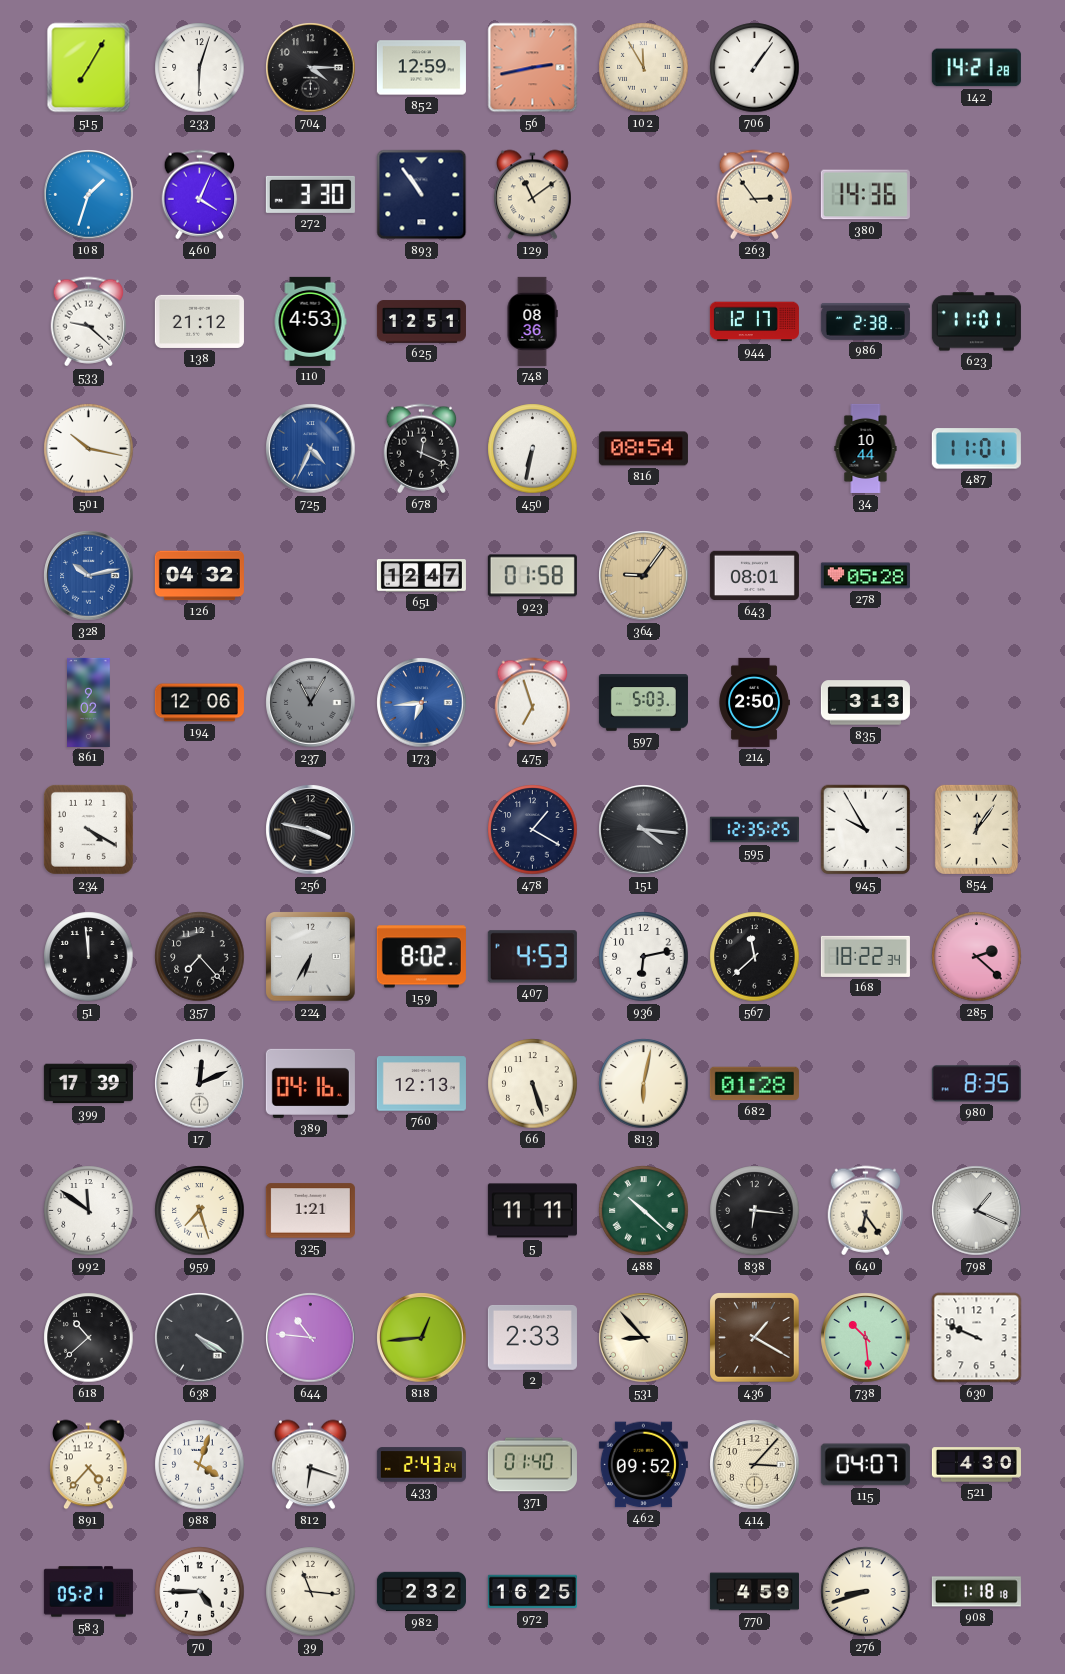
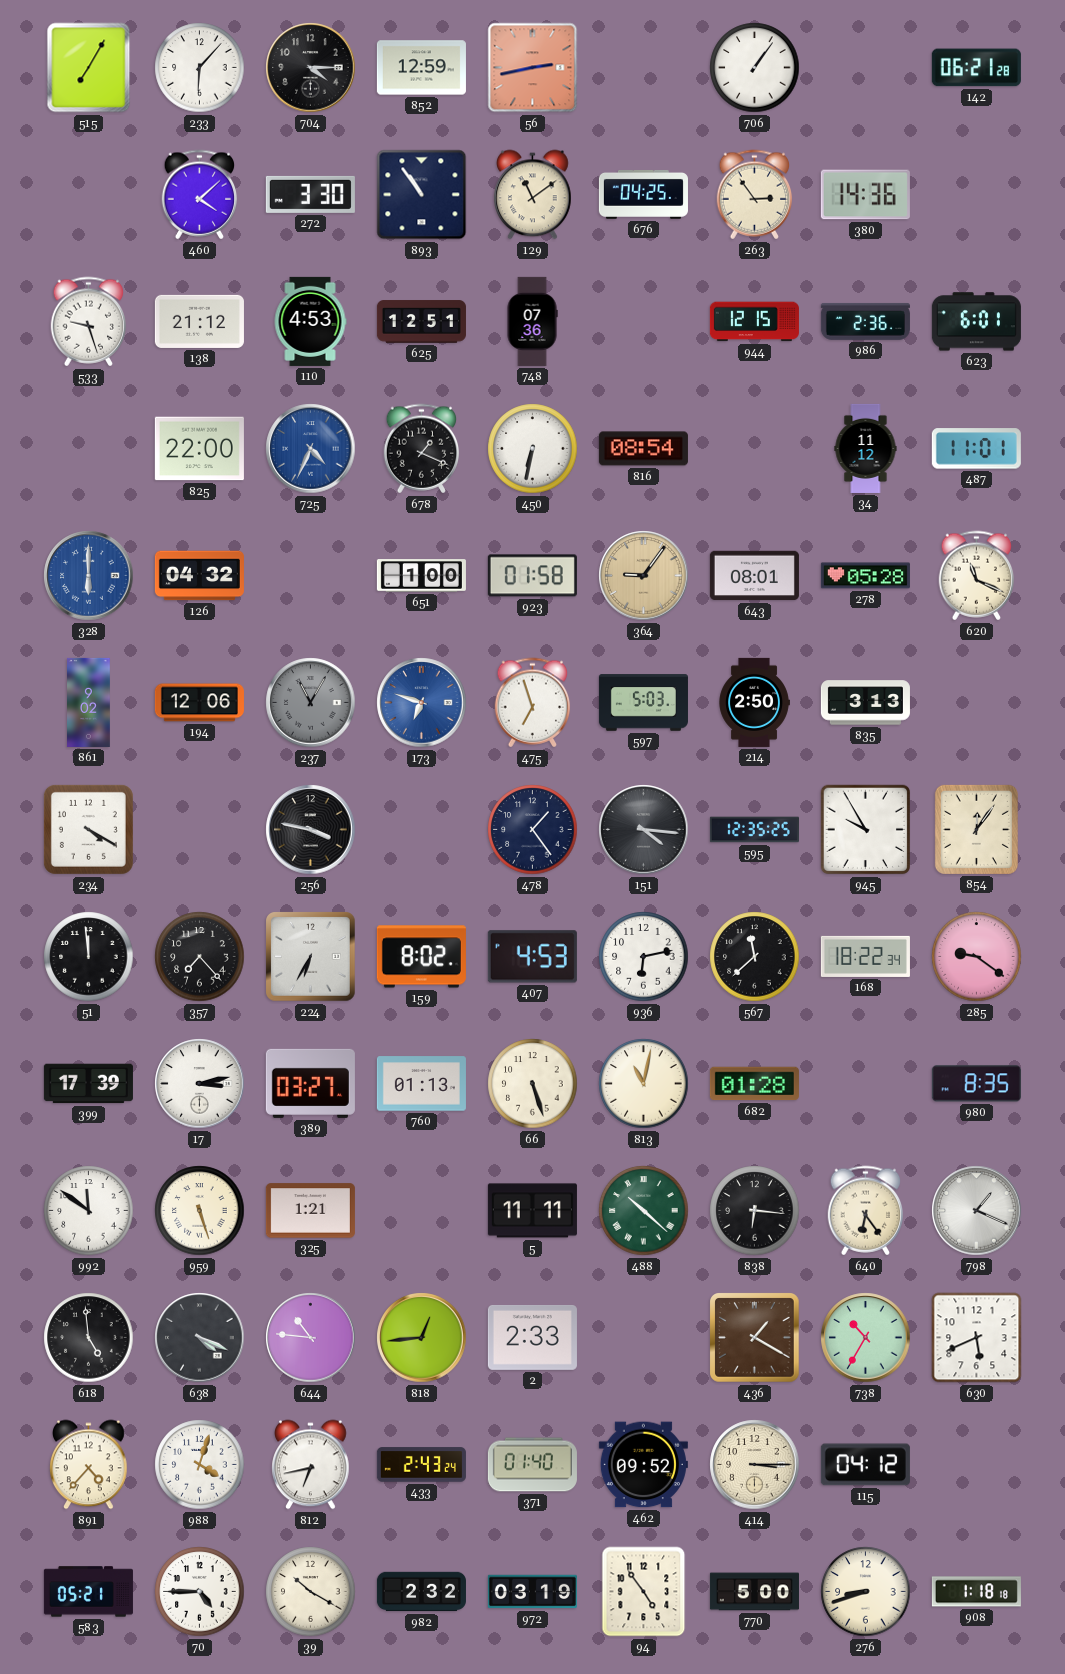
233: 6:03 -> 6:07 (200, 68)
102: 11:55 -> none (644, 68)
142: 14:21 -> 06:21 (976, 68)
108: 1:33 -> none (89, 195)
460: 4:04 -> 4:08 (200, 195)
676: none -> 04:25 (643, 194)
533: 9:22 -> 9:27 (89, 322)
748: 08:36 -> 07:36 (532, 321)
944: 12:17 -> 12:15 (754, 322)
986: 2:38 -> 2:36 (865, 321)
623: 11:01 -> 6:01 (976, 322)
501: 10:17 -> none (89, 449)
825: none -> 22:00 (199, 449)
678: 12:19 -> 1:19 (422, 449)
34: 10:44 -> 11:12 (866, 448)
328: 10:13 -> 6:00 (89, 576)
651: 12:47 -> 1:00 (421, 576)
620: none -> 11:19 (977, 576)
173: 6:44 -> 6:48 (422, 703)
478: 1:20 -> 1:24 (533, 830)
285: 2:22 -> 9:21 (977, 957)
17: 12:11 -> 3:13 (200, 1084)
389: 04:16 -> 03:27 (310, 1083)
760: 12:13 -> 01:13 (421, 1084)
813: 6:02 -> 11:02 (644, 1084)
959: 7:27 -> 5:27 (200, 1211)
618: 10:38 -> 4:59 (89, 1338)
638: 4:20 -> 4:19 (200, 1338)
531: 8:53 -> none (644, 1338)
738: 10:29 -> 10:35 (866, 1338)
630: 9:49 -> 5:41 (977, 1338)
812: 6:18 -> 6:43 (311, 1465)
414: 3:07 -> 3:15 (755, 1465)
115: 04:07 -> 04:12 (865, 1465)
521: 4:30 -> none (976, 1465)
39: 11:16 -> 10:20 (311, 1592)
972: 16:25 -> 03:19 (532, 1592)
94: none -> 4:54 (644, 1592)
770: 4:59 -> 5:00 (754, 1592)
